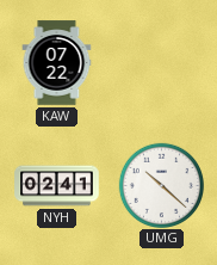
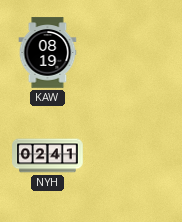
KAW: 07:22 -> 08:19 (48, 53)
UMG: 10:22 -> none (161, 185)
